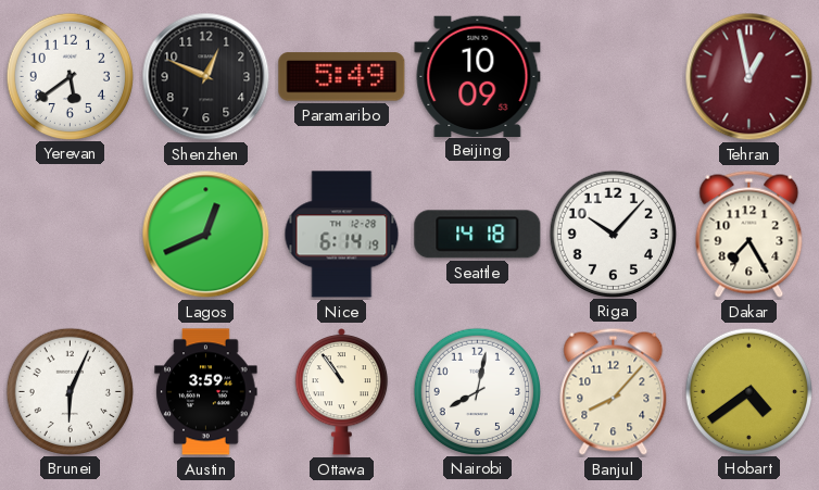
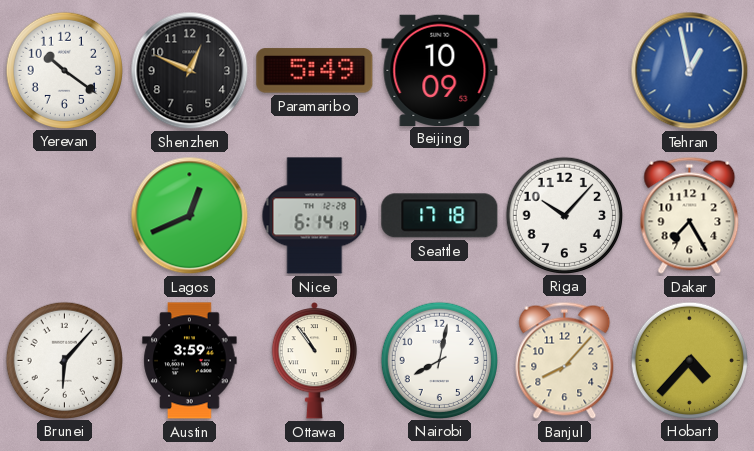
Yerevan: 5:39 -> 10:21 (64, 70)
Tehran dial: burgundy -> blue (690, 71)
Seattle: 14:18 -> 17:18 (440, 216)
Brunei: 6:04 -> 6:07 (64, 360)
Hobart: 4:39 -> 4:37 (689, 360)
